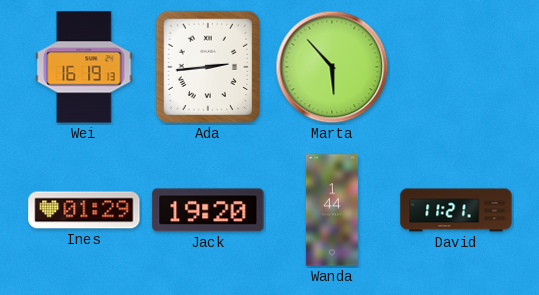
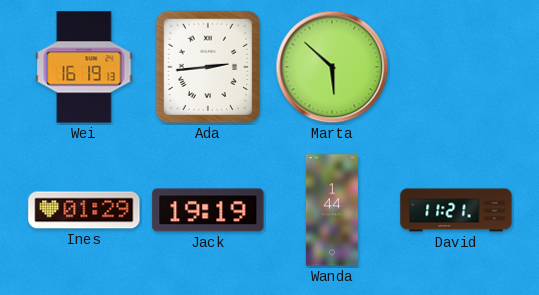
Marta: 5:53 -> 5:52 (332, 67)
Jack: 19:20 -> 19:19 (208, 210)
